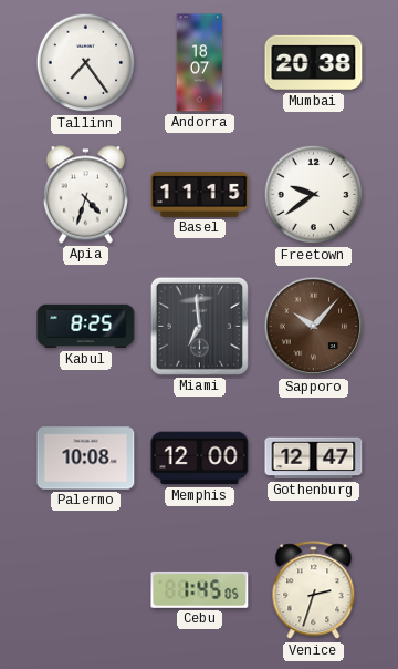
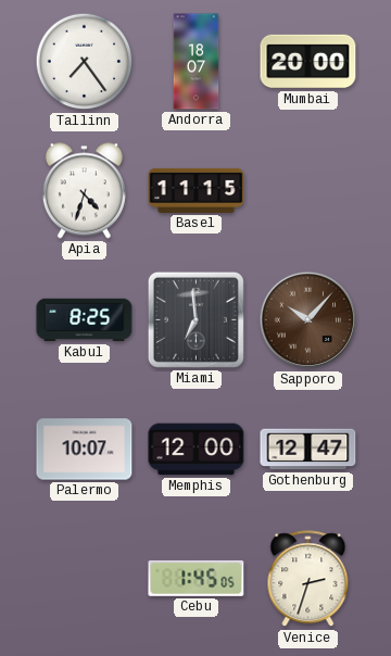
Mumbai: 20:38 -> 20:00 (308, 62)
Freetown: 9:39 -> none (314, 195)
Palermo: 10:08 -> 10:07 (85, 450)
